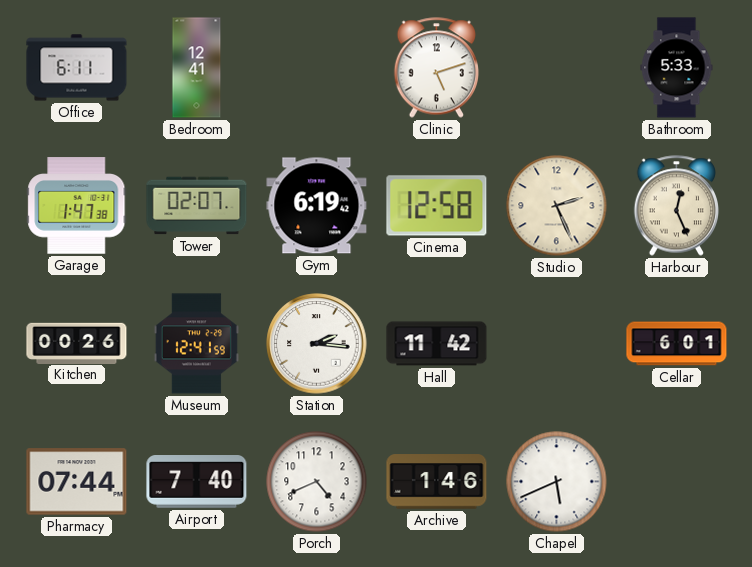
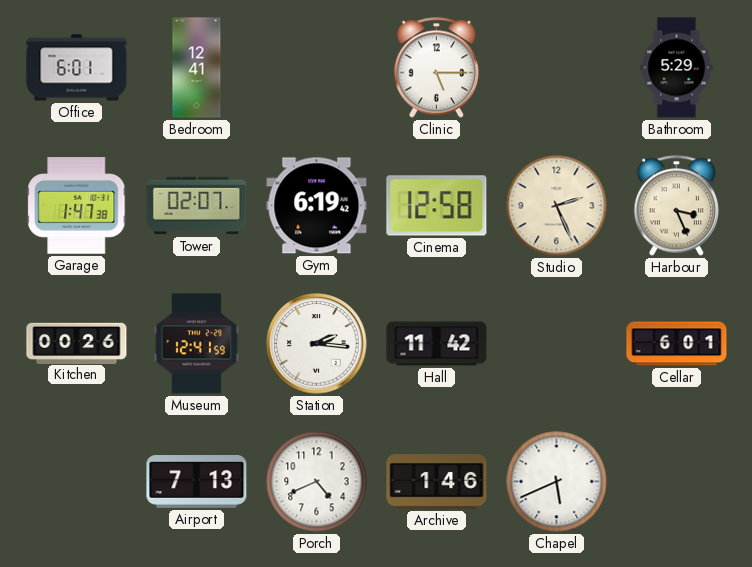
Office: 6:11 -> 6:01 (77, 68)
Clinic: 5:12 -> 5:15 (437, 68)
Bathroom: 5:33 -> 5:29 (677, 68)
Harbour: 12:26 -> 3:26 (677, 206)
Pharmacy: 07:44 -> none (77, 482)
Airport: 7:40 -> 7:13 (197, 482)
